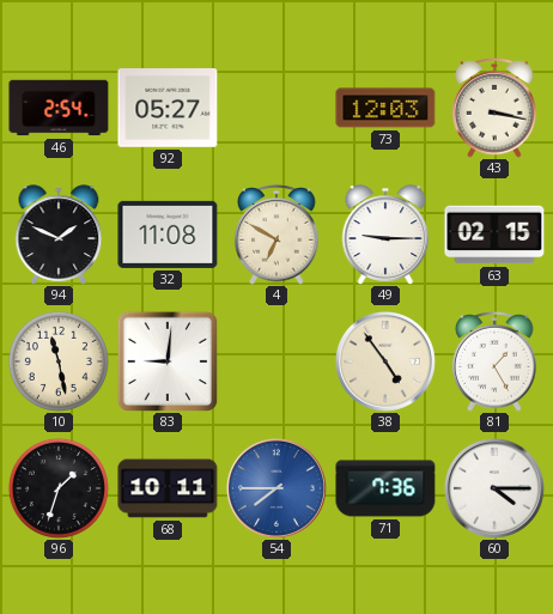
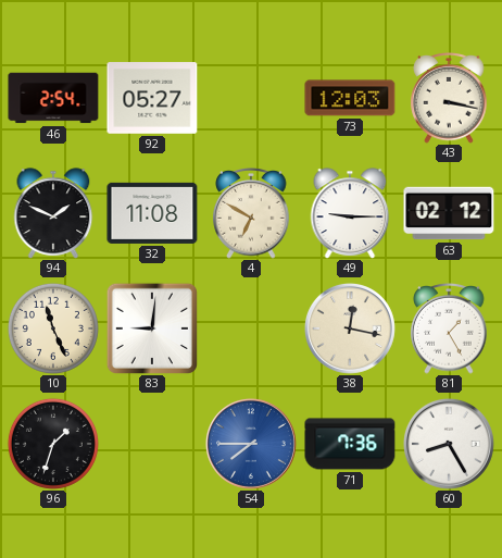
63: 02:15 -> 02:12 (449, 213)
10: 11:28 -> 11:26 (53, 328)
38: 4:54 -> 12:17 (350, 328)
68: 10:11 -> none (168, 488)
60: 4:15 -> 8:25 (449, 444)
